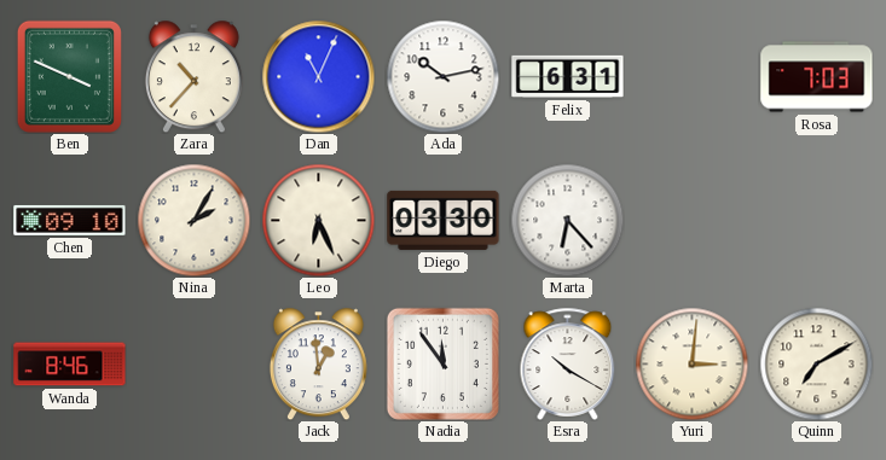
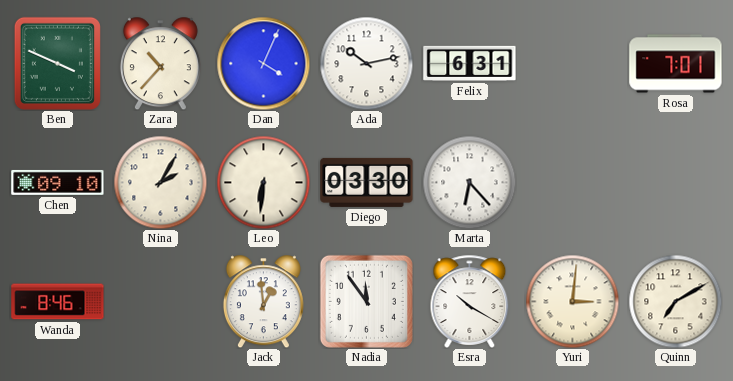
Dan: 11:04 -> 4:04 (263, 63)
Rosa: 7:03 -> 7:01 (676, 64)
Leo: 6:26 -> 6:31 (263, 182)
